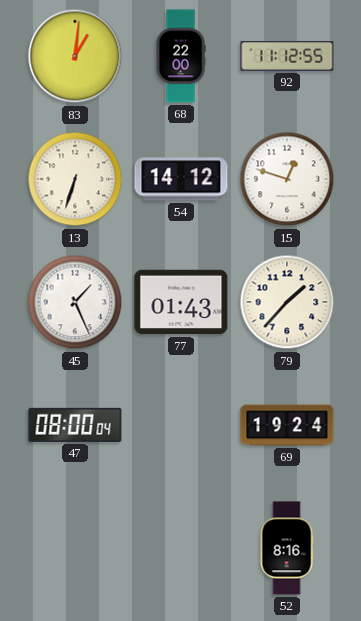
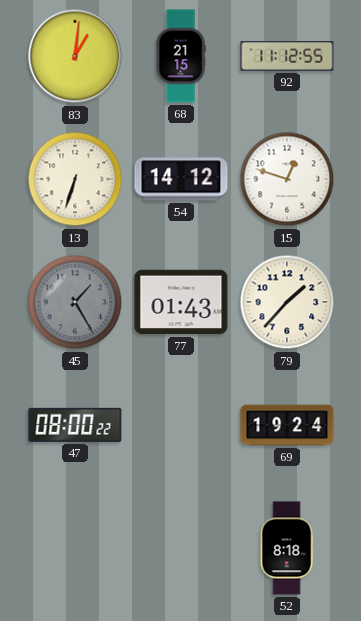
68: 22:00 -> 21:15 (181, 56)
45: 1:26 -> 1:25 (75, 302)
45 dial: white -> grey (75, 302)
47: 08:00:04 -> 08:00:22 (75, 425)
52: 8:16 -> 8:18 (287, 548)
